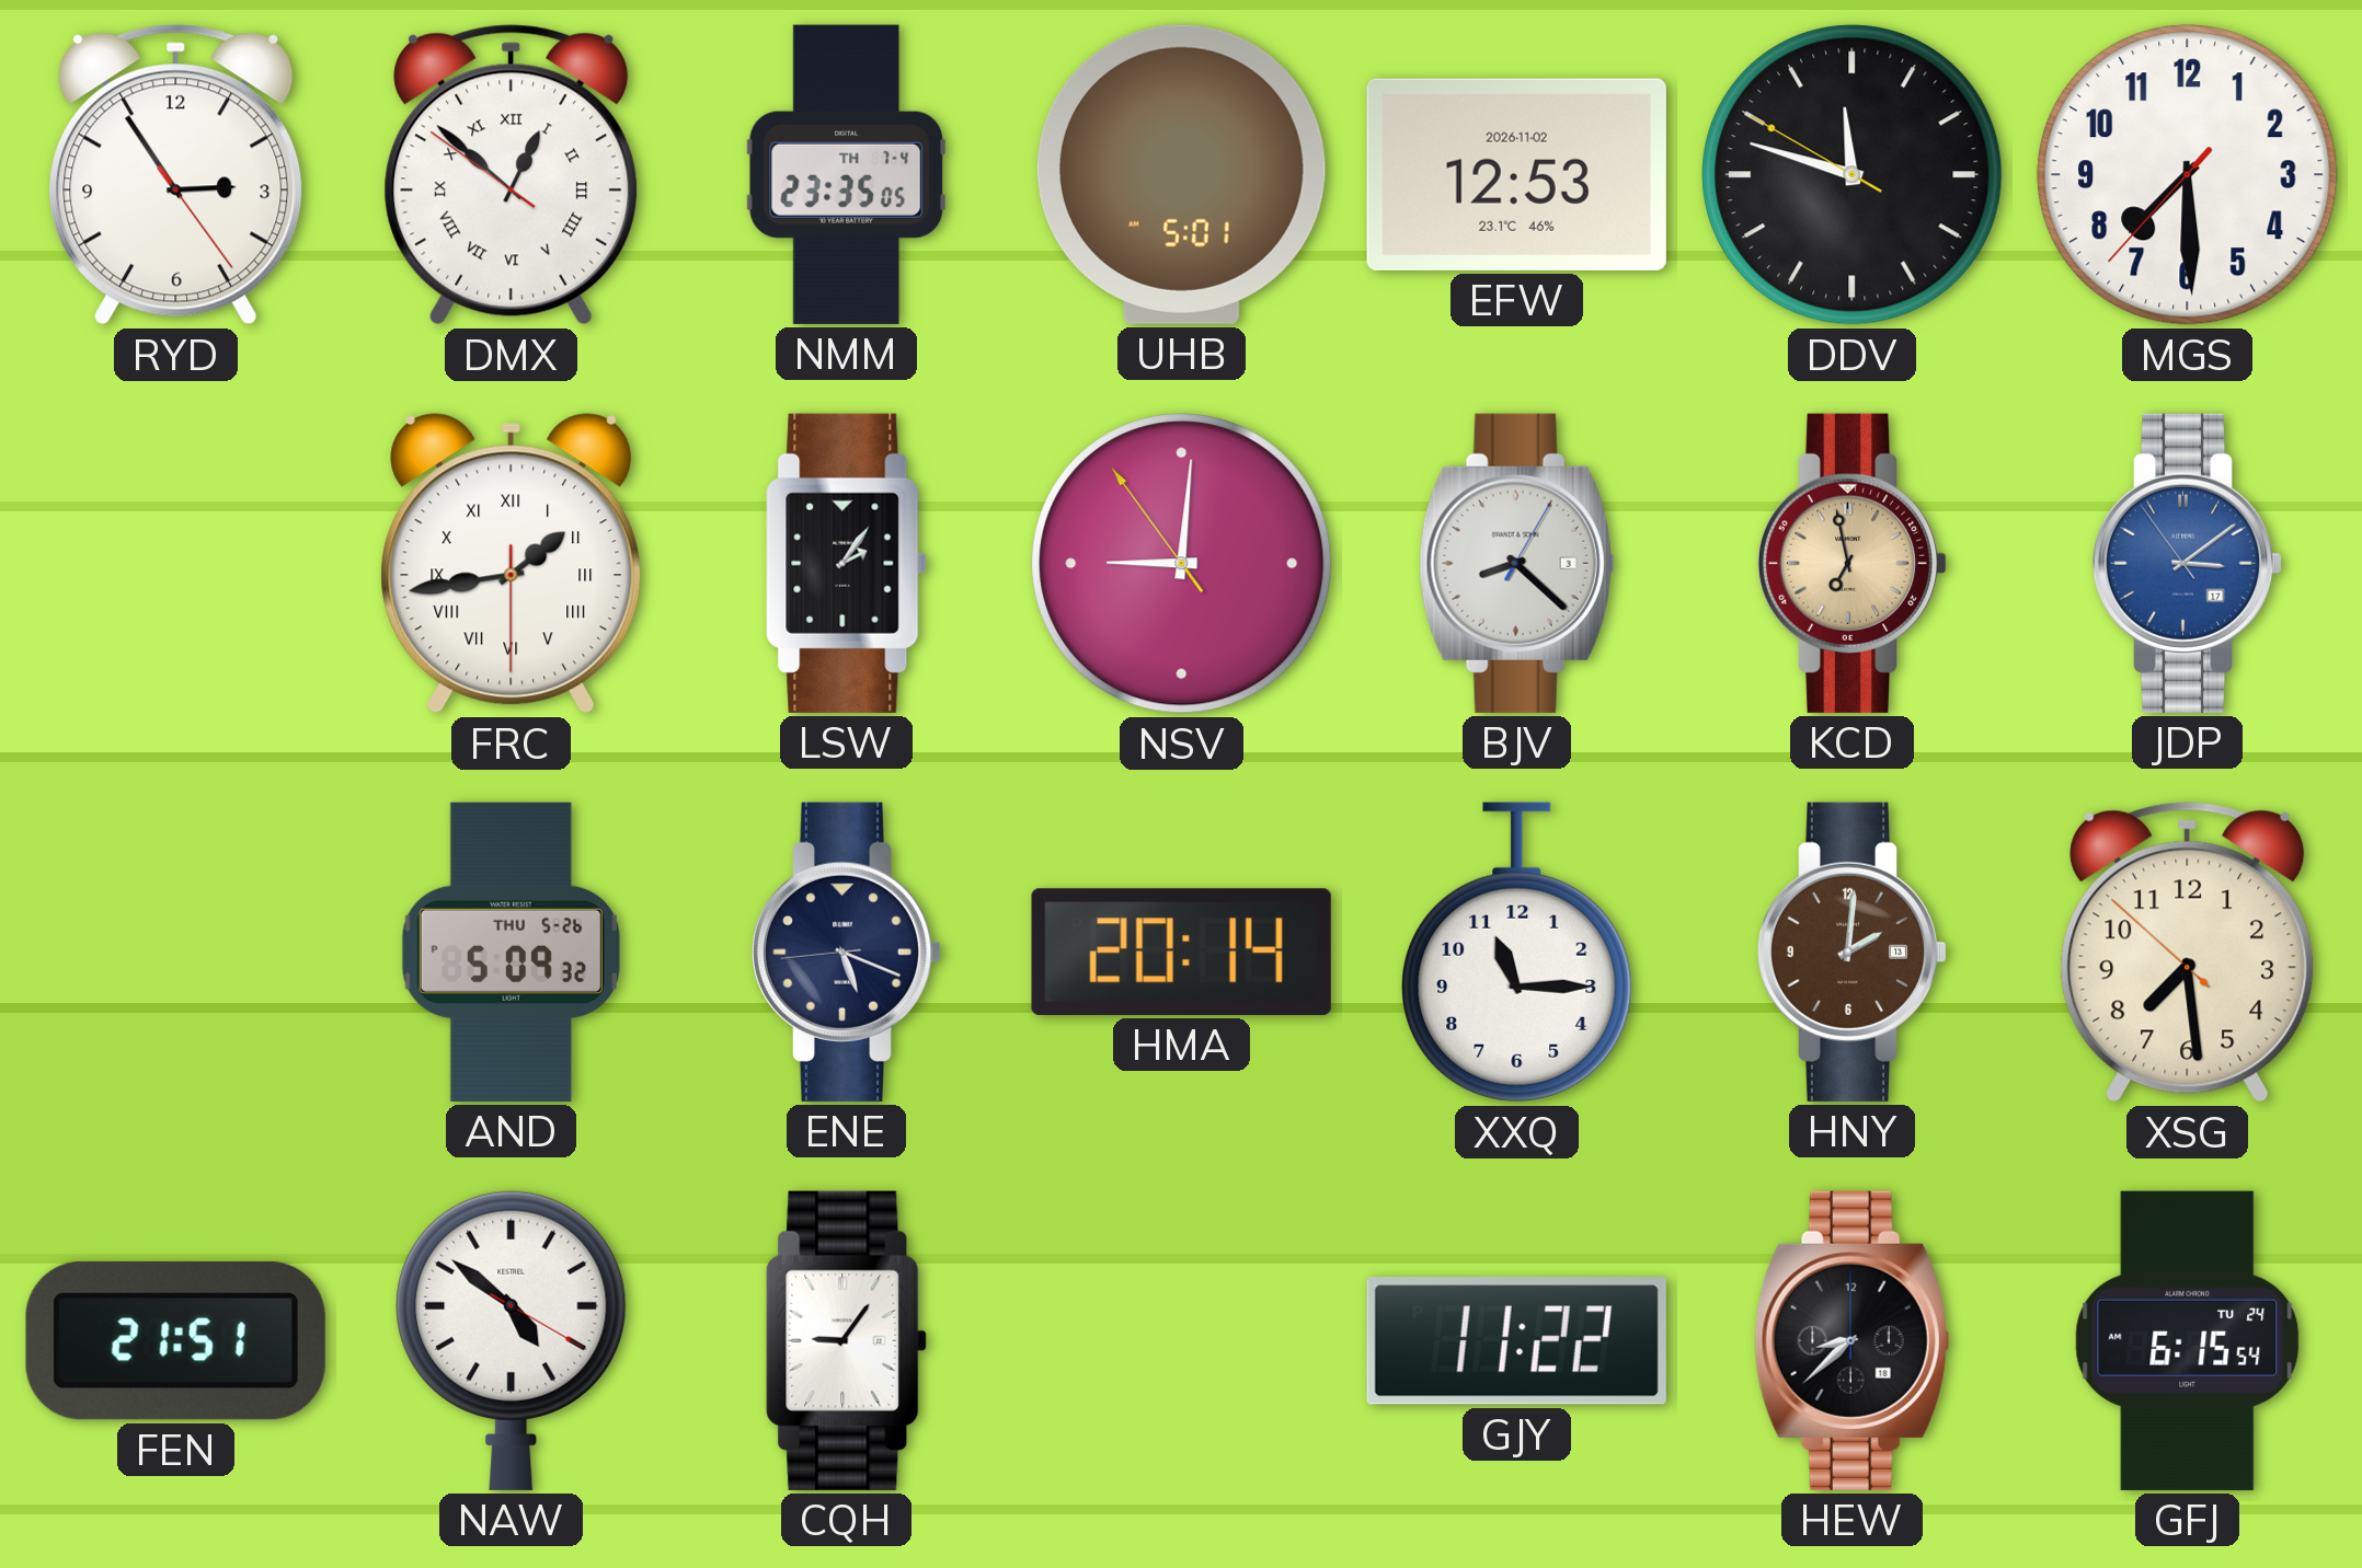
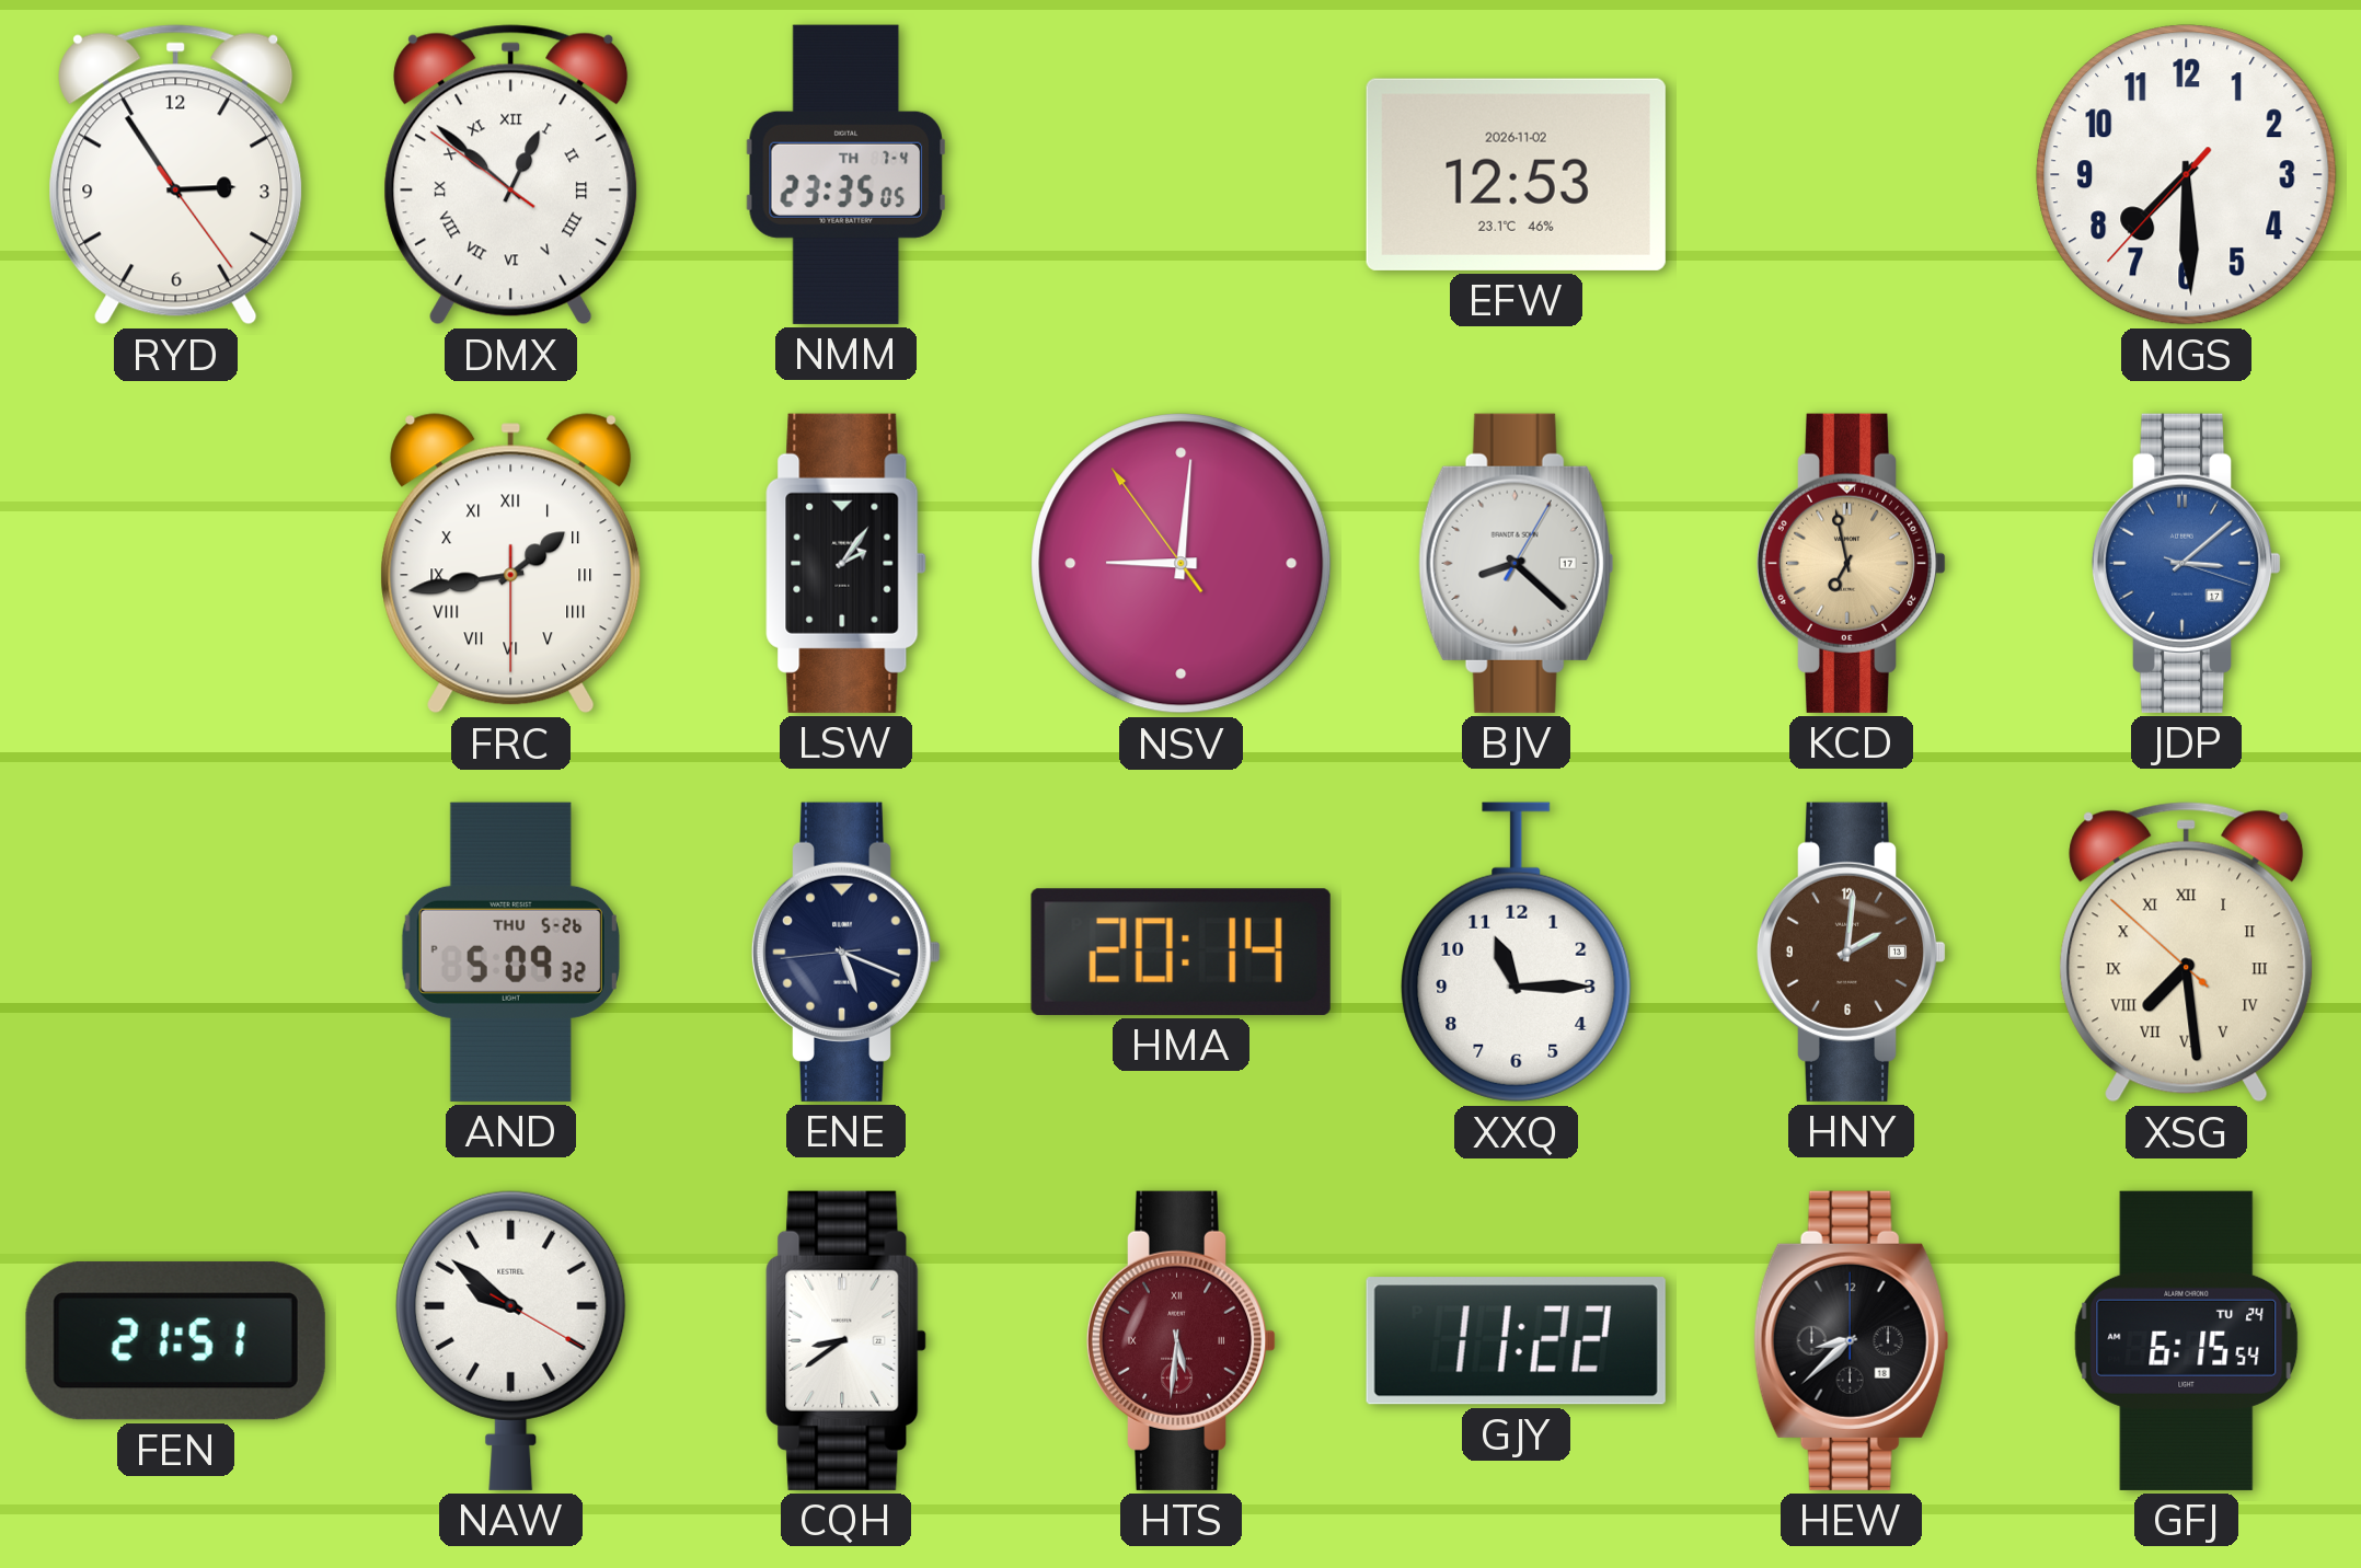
UHB: 5:01 -> none (1181, 174)
DDV: 11:47 -> none (1853, 175)
BJV date: 3 -> 17 (1517, 563)
JDP: 3:08:54 -> 3:08:18 (2187, 563)
XSG numerals: Arabic -> Roman (2187, 953)
NAW: 4:51 -> 9:51 (511, 1340)
CQH: 9:06 -> 8:39 (846, 1340)
HTS: none -> 5:31 (1182, 1340)
